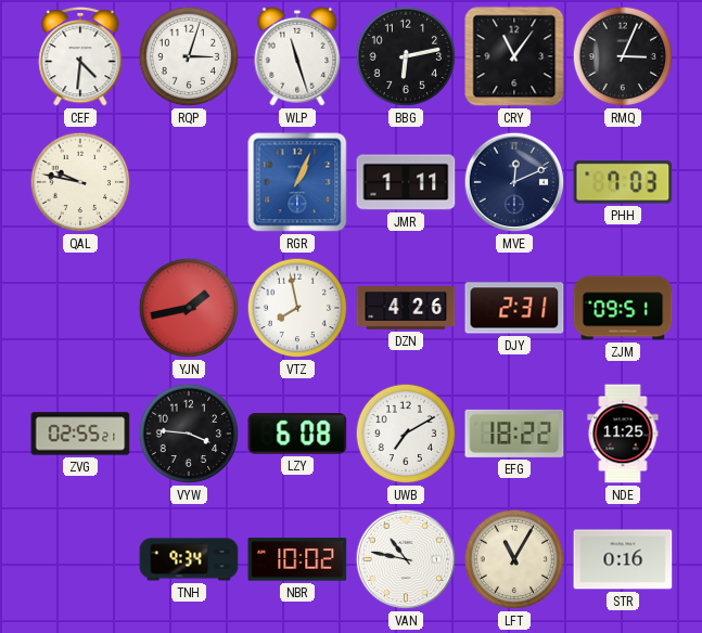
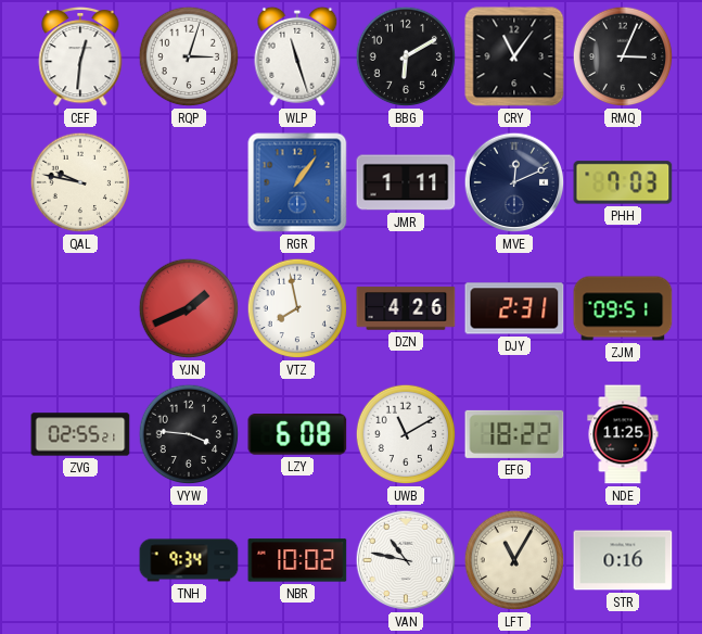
CEF: 4:31 -> 12:31 (80, 56)
BBG: 6:13 -> 6:10 (406, 56)
RGR: 1:04 -> 1:06 (297, 182)
YJN: 1:43 -> 1:41 (189, 308)
UWB: 7:10 -> 11:10 (406, 434)
